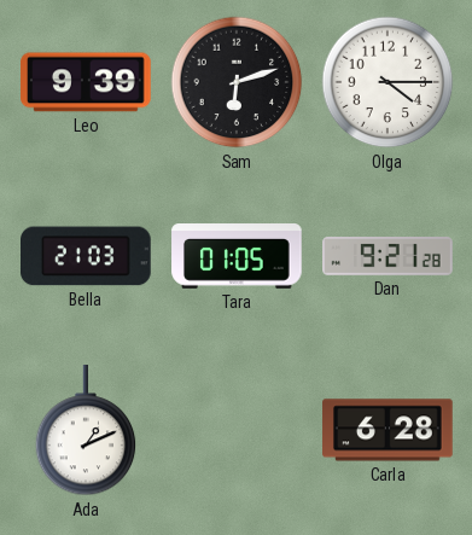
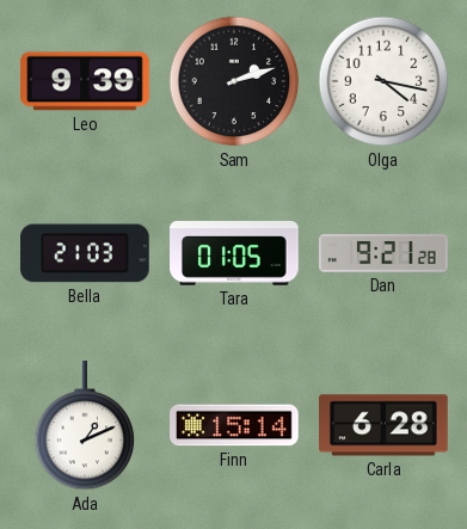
Sam: 6:12 -> 2:12 (234, 81)
Olga: 4:15 -> 4:17 (383, 81)
Finn: none -> 15:14 (234, 425)
